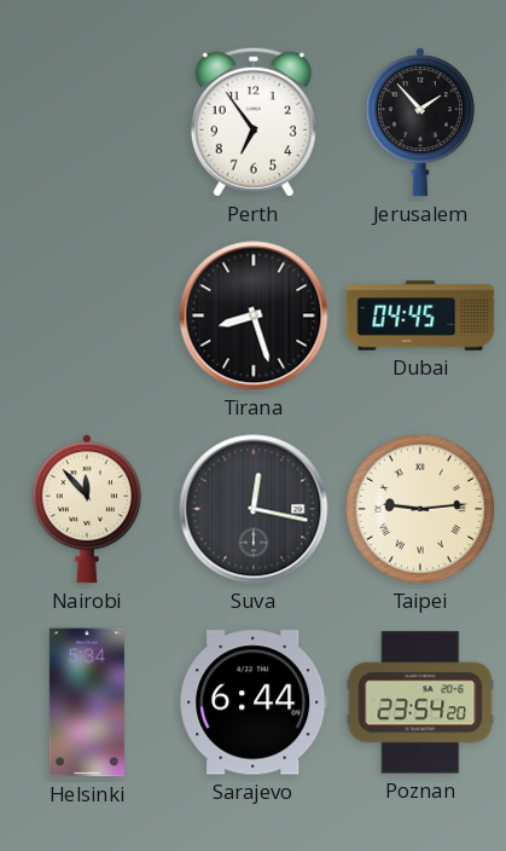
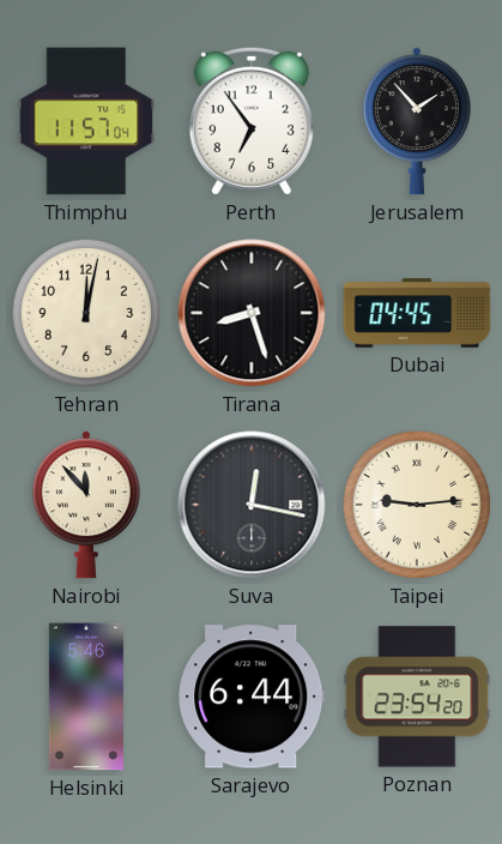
Thimphu: none -> 11:57 (86, 121)
Tehran: none -> 12:02 (86, 313)
Helsinki: 5:34 -> 5:46 (86, 697)
